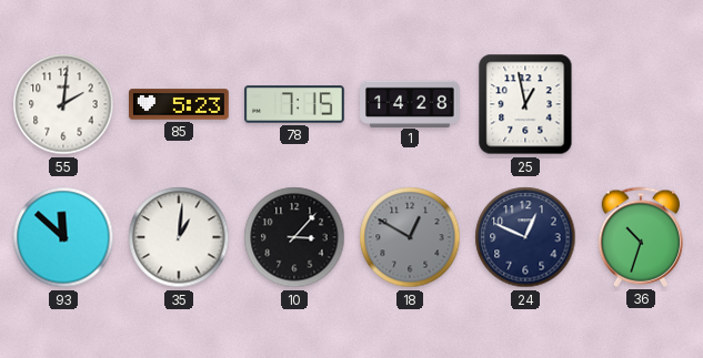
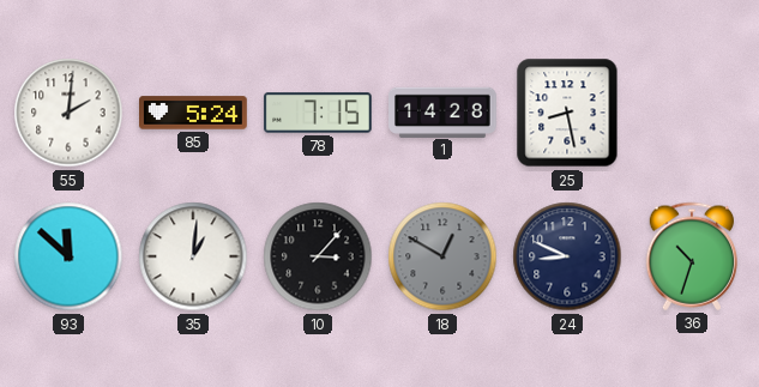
85: 5:23 -> 5:24 (193, 113)
25: 12:58 -> 8:28 (567, 113)
24: 12:49 -> 8:49 (567, 256)
